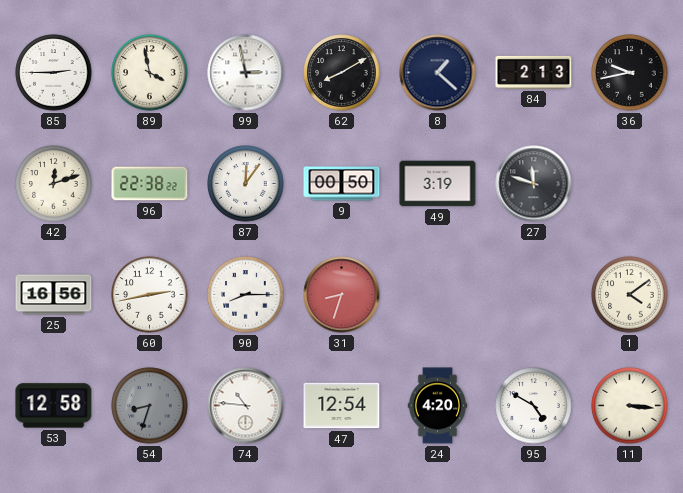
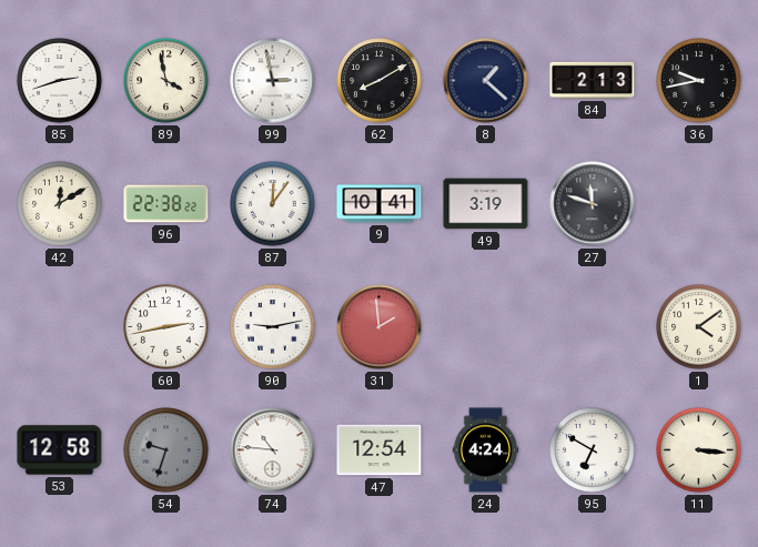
85: 2:45 -> 2:42 (60, 81)
42: 12:12 -> 12:10 (60, 204)
9: 00:50 -> 10:41 (380, 204)
25: 16:56 -> none (54, 295)
90: 8:15 -> 9:13 (273, 327)
31: 8:33 -> 1:59 (380, 327)
54: 8:33 -> 9:33 (166, 450)
24: 4:20 -> 4:24 (486, 450)
95: 4:50 -> 6:50 (593, 450)
